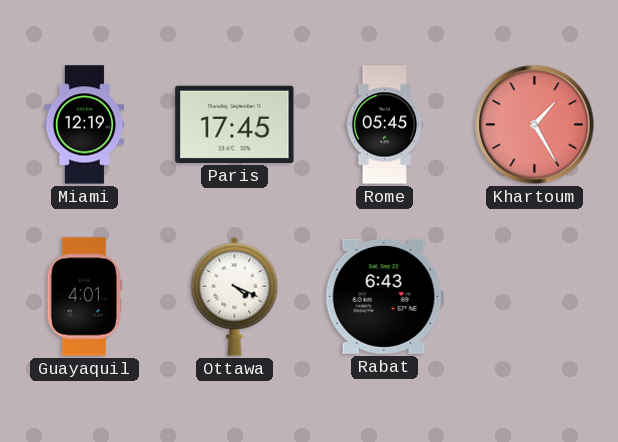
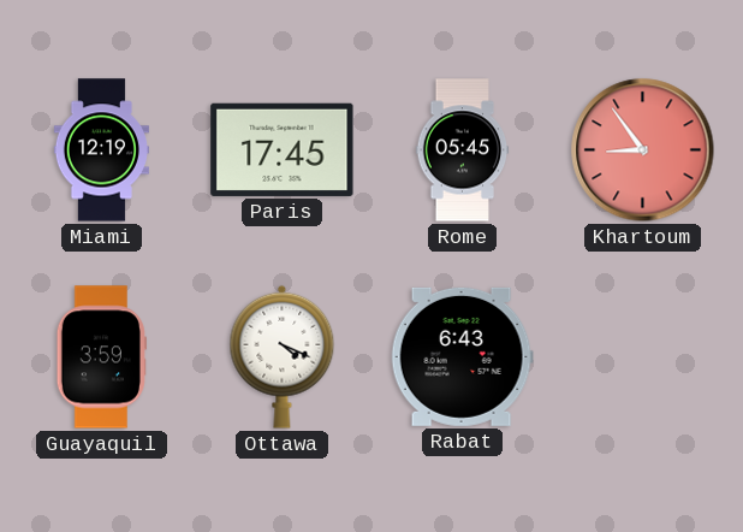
Khartoum: 1:25 -> 8:54 (643, 150)
Guayaquil: 4:01 -> 3:59 (101, 357)
